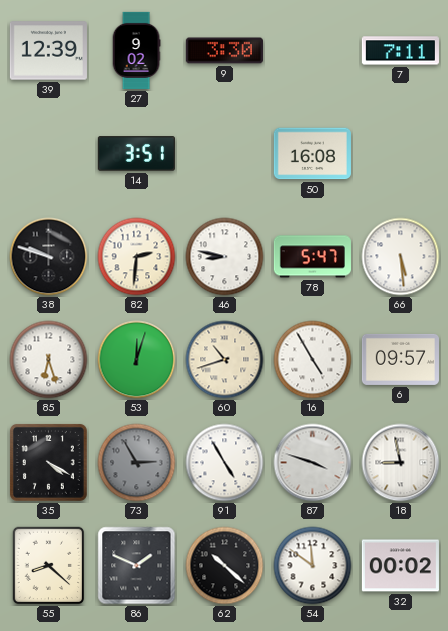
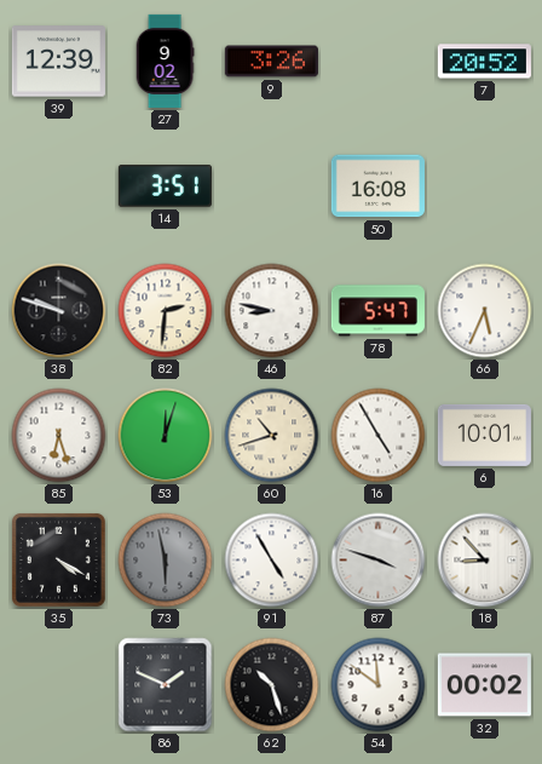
9: 3:30 -> 3:26 (271, 62)
7: 7:11 -> 20:52 (484, 62)
66: 5:29 -> 5:34 (485, 311)
6: 09:57 -> 10:01 (484, 435)
73: 2:55 -> 5:58 (166, 561)
18: 8:58 -> 8:53 (485, 561)
55: 8:22 -> none (49, 566)
62: 10:22 -> 10:27 (272, 685)
